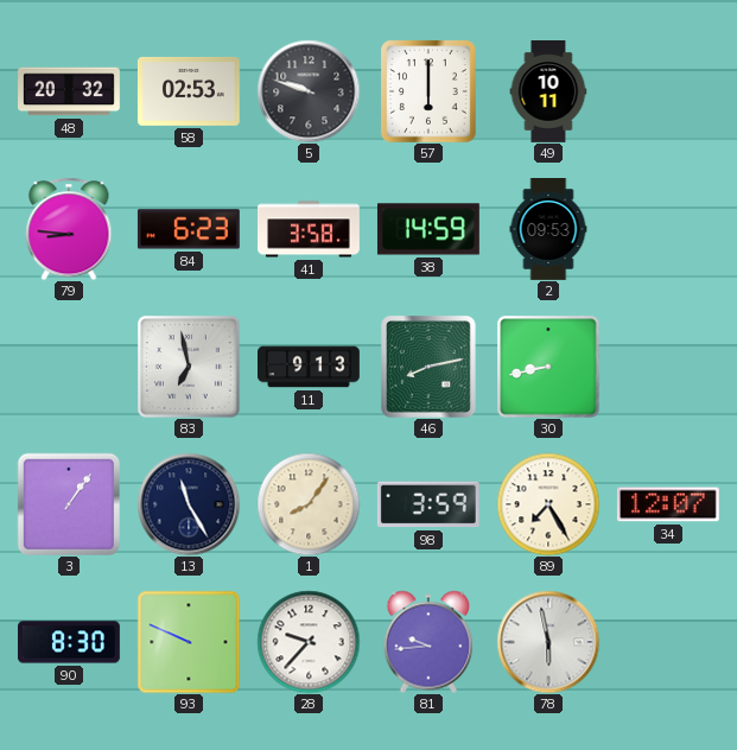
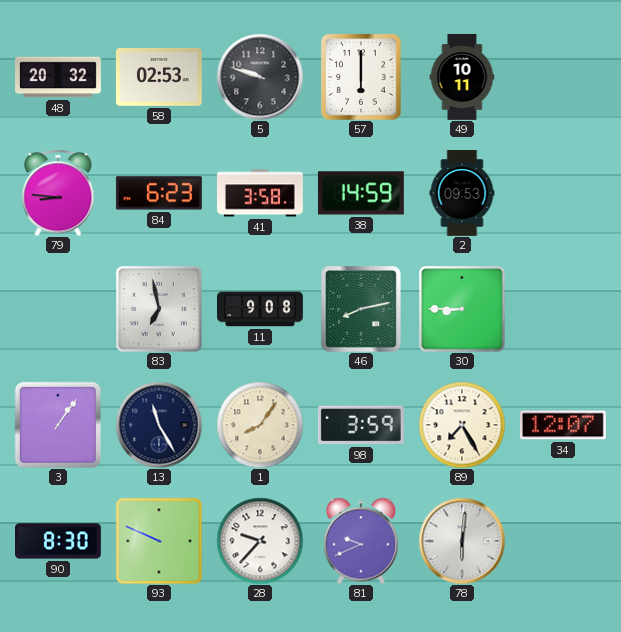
11: 9:13 -> 9:08 (261, 309)
30: 8:43 -> 8:45 (462, 309)
81: 9:44 -> 9:41 (361, 541)
78: 5:58 -> 6:01 (462, 541)
